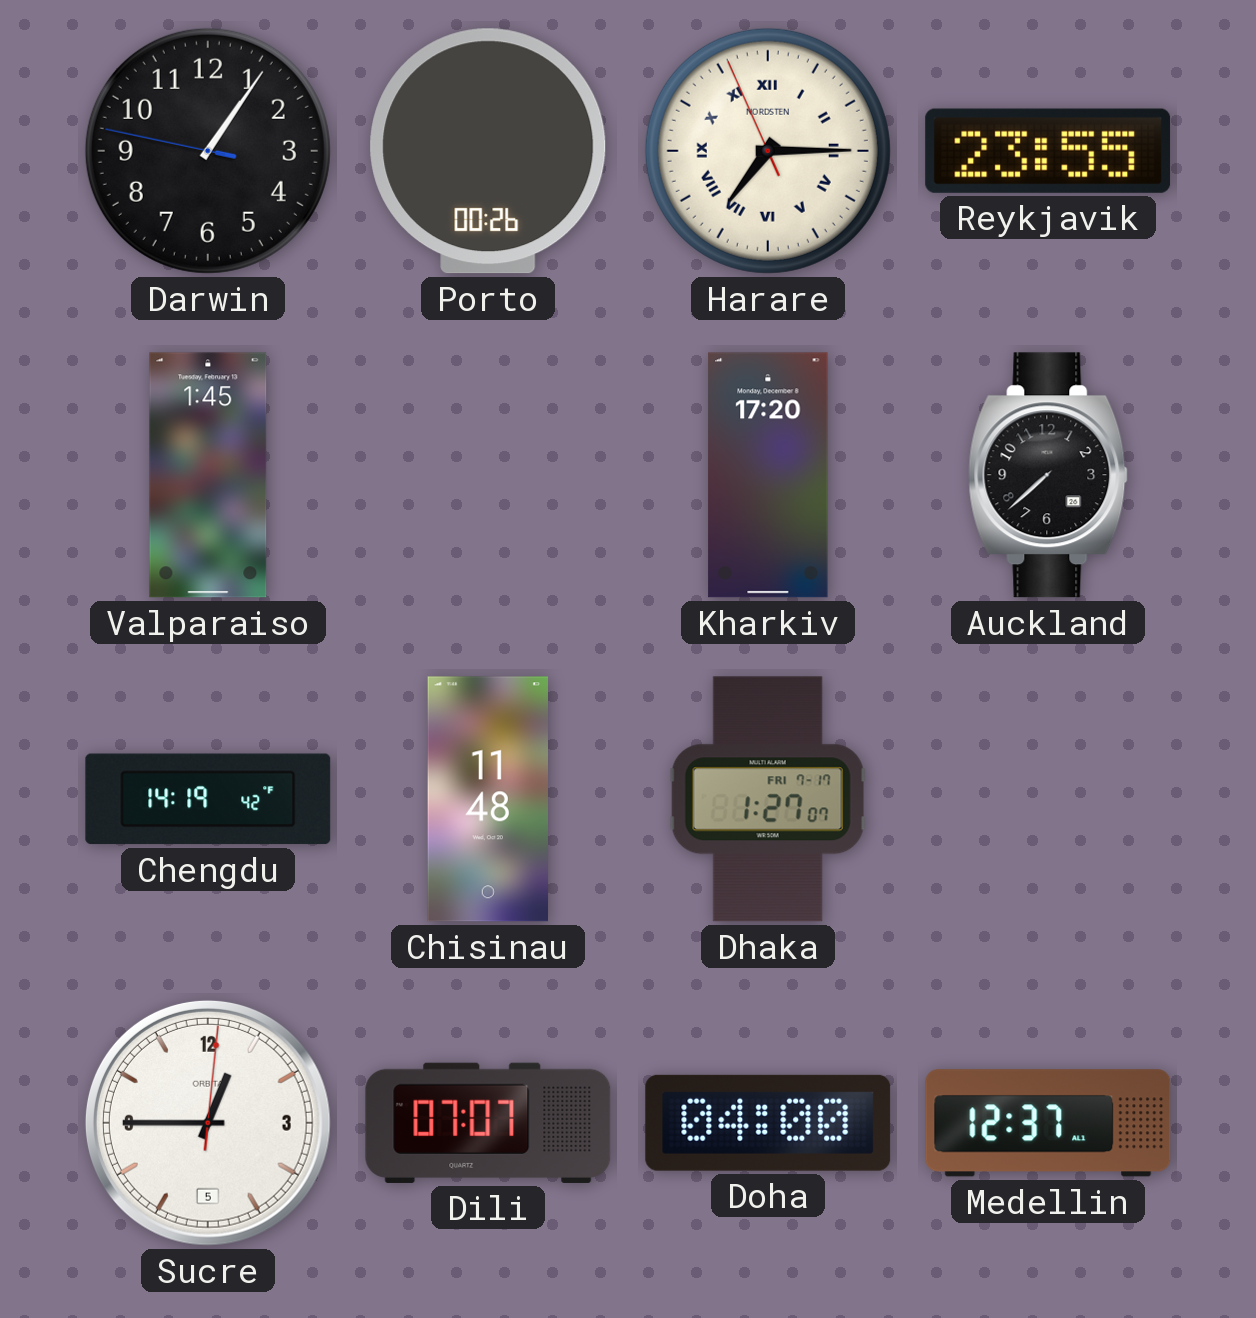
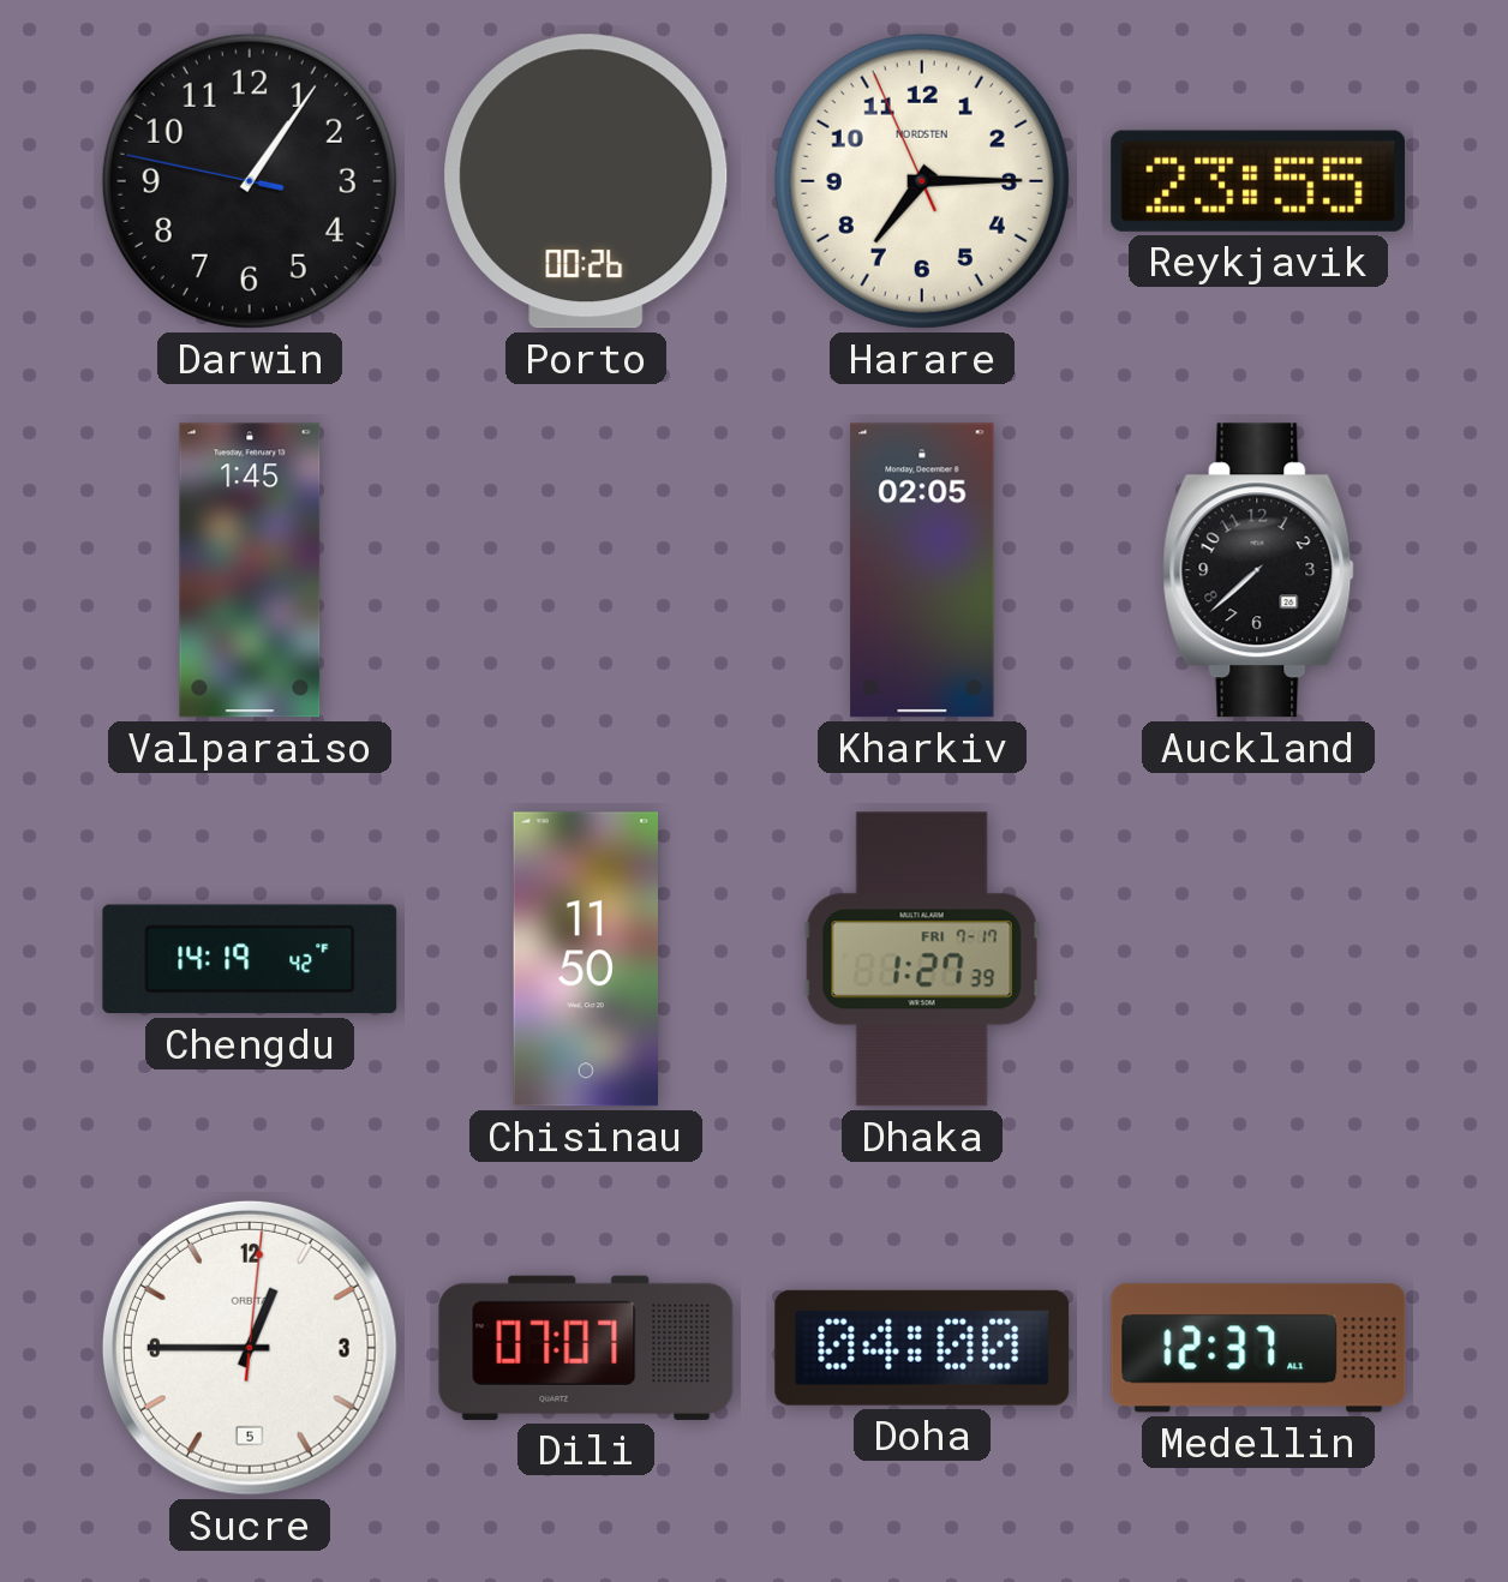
Harare numerals: Roman -> Arabic (922, 181)
Kharkiv: 17:20 -> 02:05 (922, 570)
Chisinau: 11:48 -> 11:50 (585, 959)
Dhaka: 1:27:07 -> 1:27:39 (922, 959)
